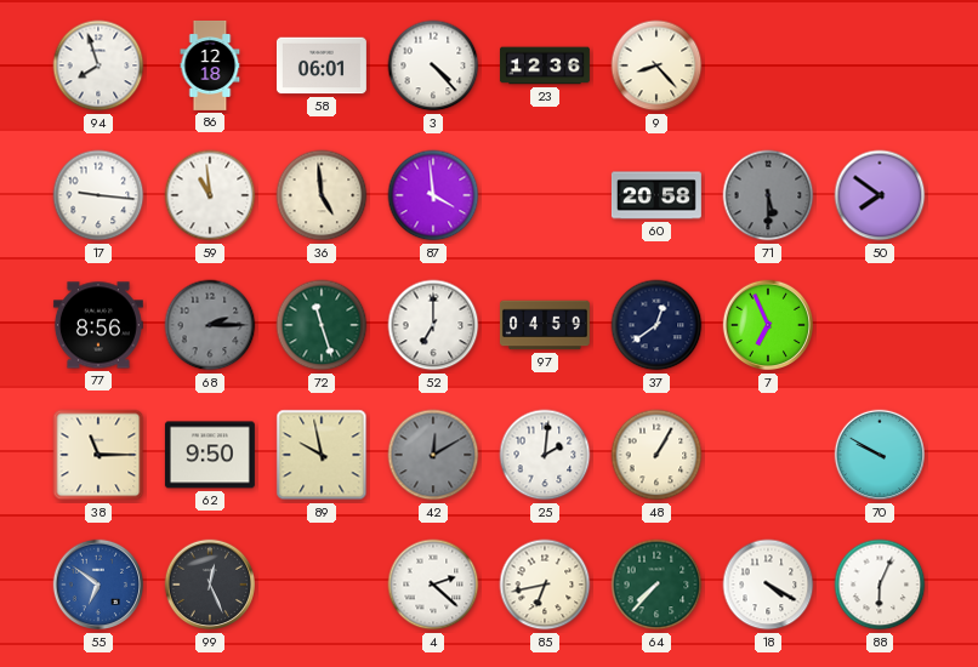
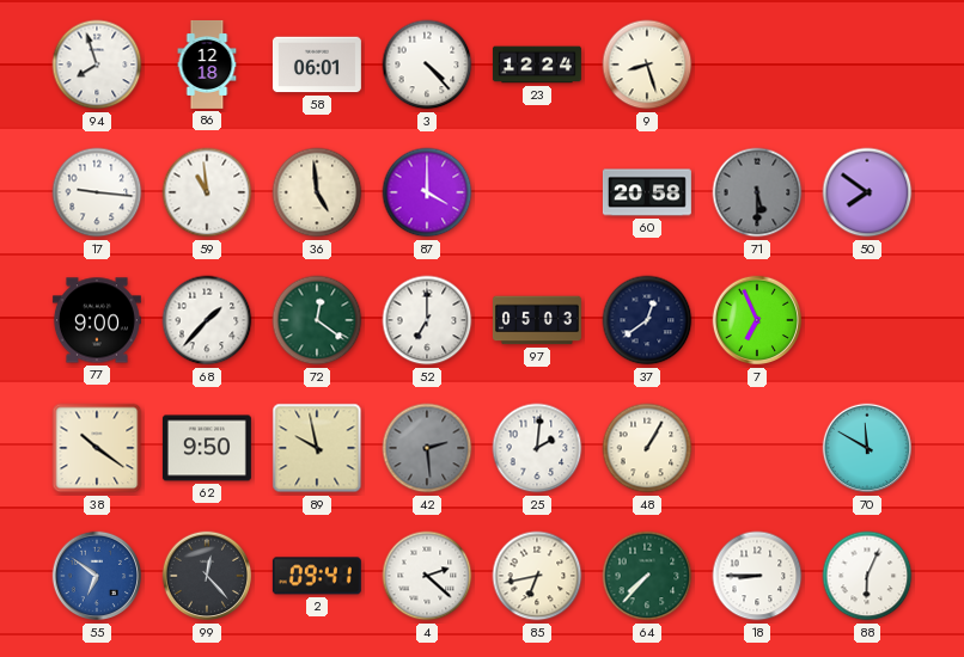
23: 12:36 -> 12:24 (537, 65)
9: 8:23 -> 8:27 (647, 65)
87: 3:59 -> 4:00 (427, 192)
77: 8:56 -> 9:00 (97, 320)
68: 2:15 -> 1:37 (207, 320)
68 dial: grey -> white (207, 320)
72: 11:27 -> 12:21 (317, 320)
97: 04:59 -> 05:03 (537, 320)
38: 11:15 -> 10:21 (97, 448)
42: 12:10 -> 2:29 (427, 448)
70: 9:50 -> 11:50 (867, 448)
99: 12:26 -> 12:23 (207, 576)
2: none -> 09:41 (317, 576)
18: 4:20 -> 8:45 (757, 576)
